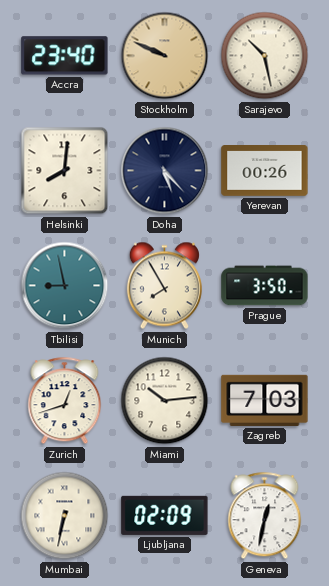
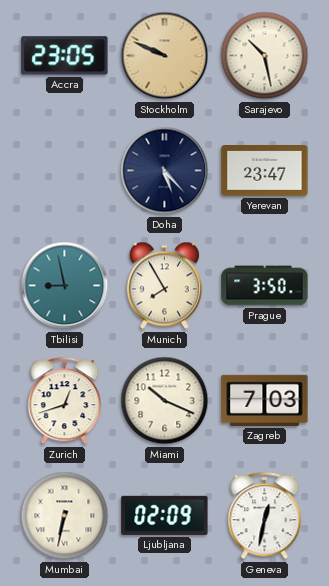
Accra: 23:40 -> 23:05 (65, 56)
Helsinki: 8:01 -> none (65, 171)
Yerevan: 00:26 -> 23:47 (265, 171)
Miami: 10:14 -> 10:19 (165, 401)
